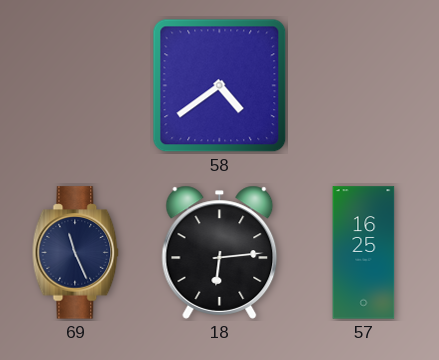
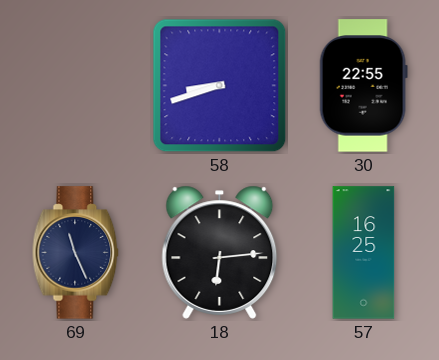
58: 4:39 -> 8:42 (220, 86)
30: none -> 22:55 (363, 86)
